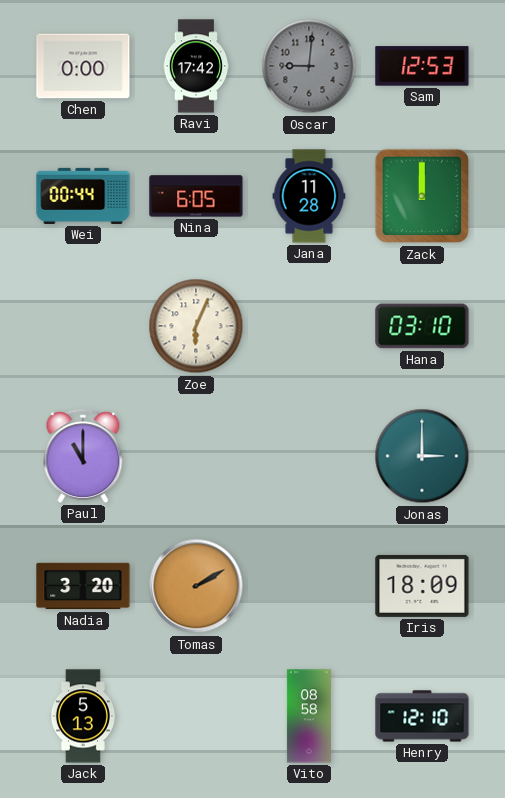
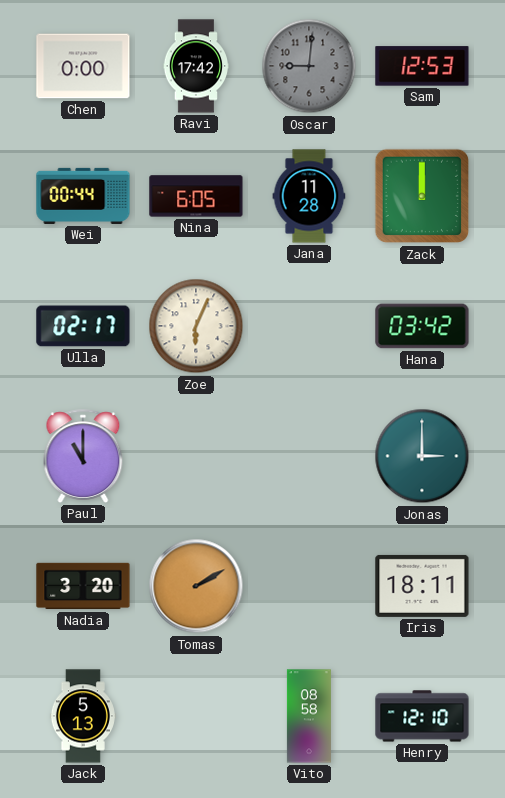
Ulla: none -> 02:17 (83, 326)
Hana: 03:10 -> 03:42 (422, 326)
Iris: 18:09 -> 18:11 (422, 586)
